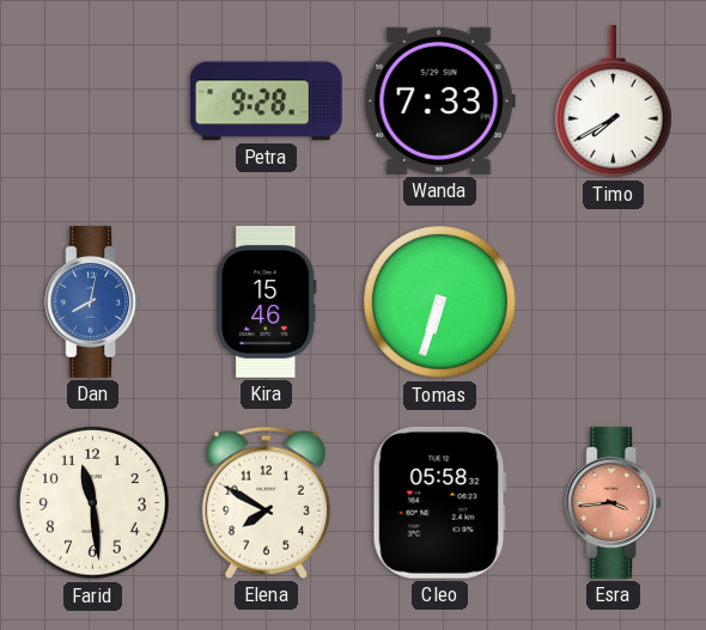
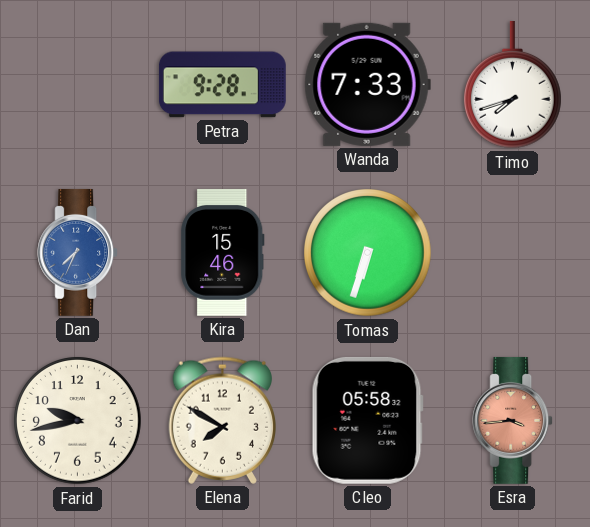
Timo: 7:40 -> 7:42 (513, 85)
Dan: 8:02 -> 7:34 (78, 252)
Farid: 11:29 -> 9:43 (78, 421)
